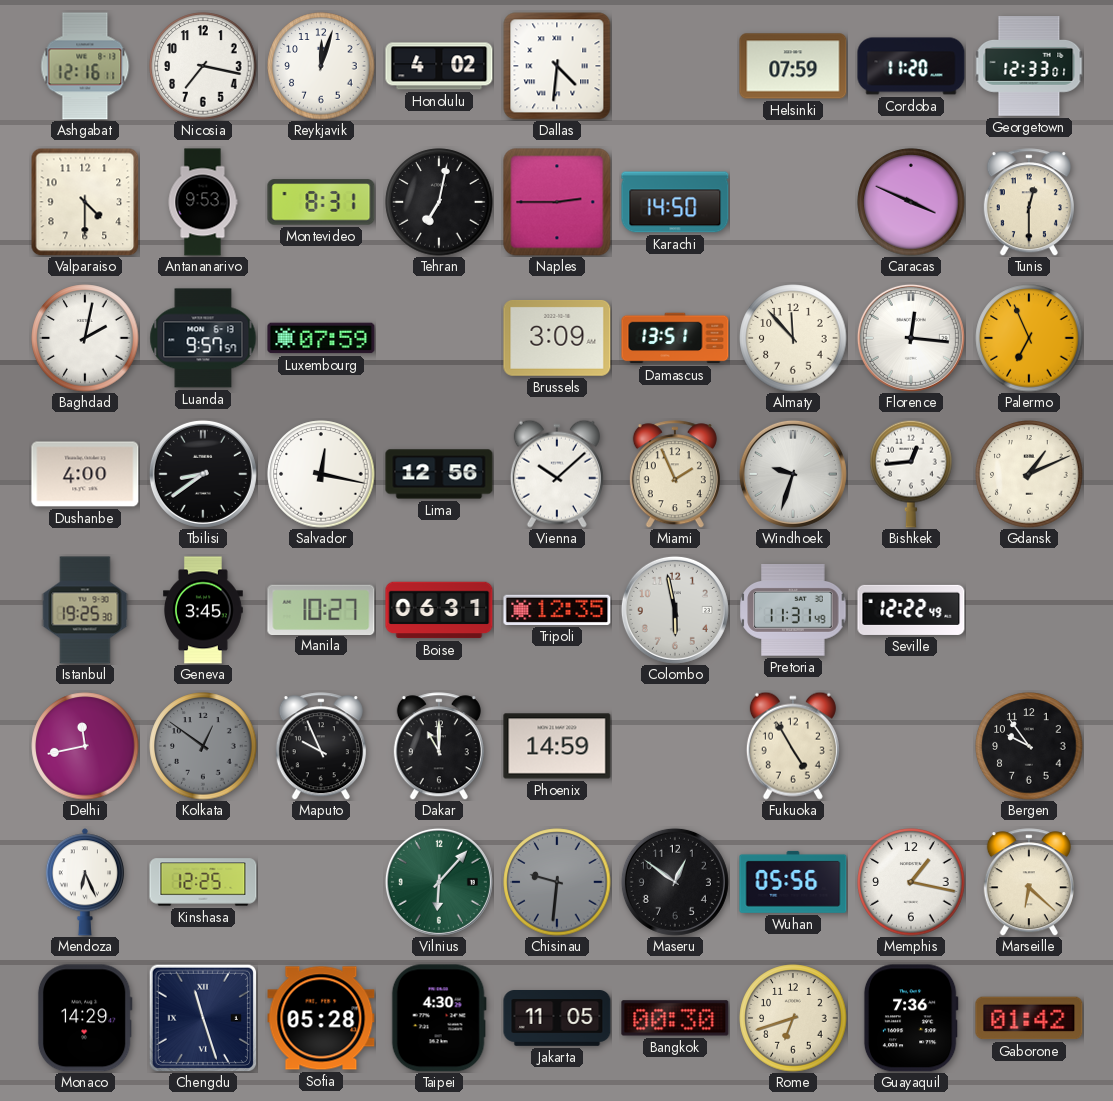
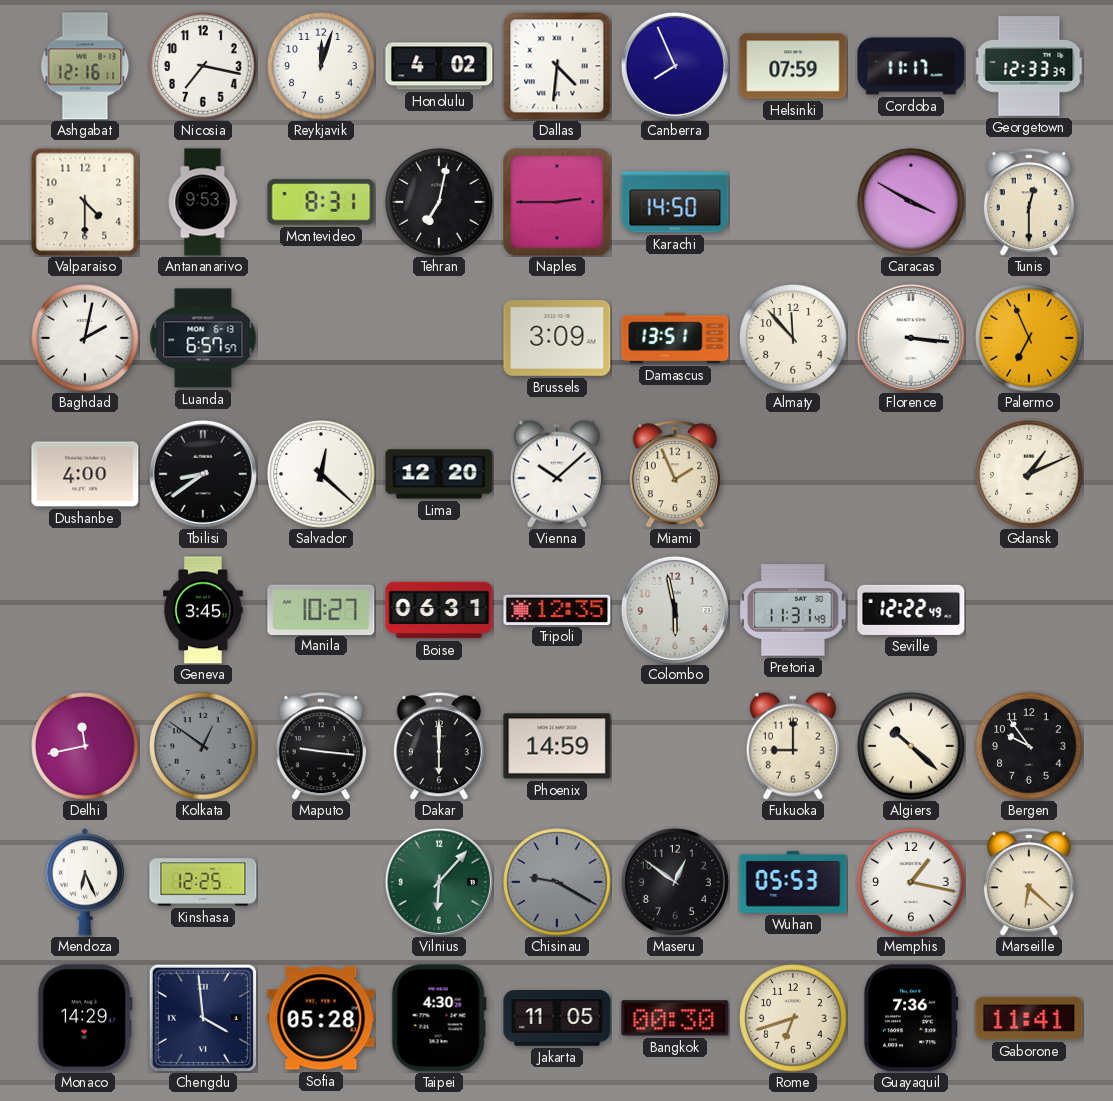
Canberra: none -> 7:56 (675, 66)
Cordoba: 11:20 -> 11:17 (911, 66)
Georgetown: 12:33:01 -> 12:33:39 (1029, 66)
Caracas: 3:49 -> 3:50 (911, 202)
Luanda: 9:57 -> 6:57 (203, 338)
Luxembourg: 07:59 -> none (321, 338)
Florence: 12:16 -> 3:16 (911, 338)
Salvador: 12:17 -> 12:22 (321, 474)
Lima: 12:56 -> 12:20 (439, 474)
Windhoek: 9:33 -> none (793, 474)
Bishkek: 12:44 -> none (911, 474)
Istanbul: 19:25 -> none (85, 610)
Maputo: 9:56 -> 9:16 (321, 746)
Dakar: 11:00 -> 6:00 (439, 746)
Fukuoka: 4:55 -> 9:00 (793, 746)
Algiers: none -> 10:22 (911, 746)
Chisinau: 9:31 -> 9:20 (557, 882)
Wuhan: 05:56 -> 05:53 (793, 882)
Chengdu: 11:27 -> 3:59 (202, 1017)
Gaborone: 01:42 -> 11:41 (1029, 1018)
